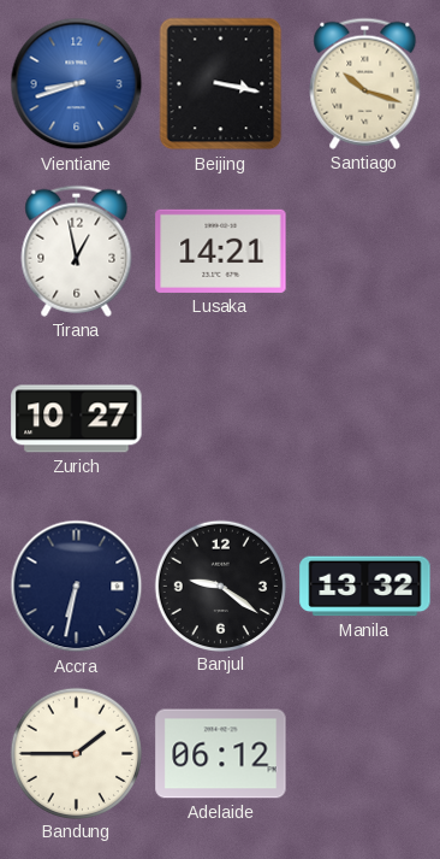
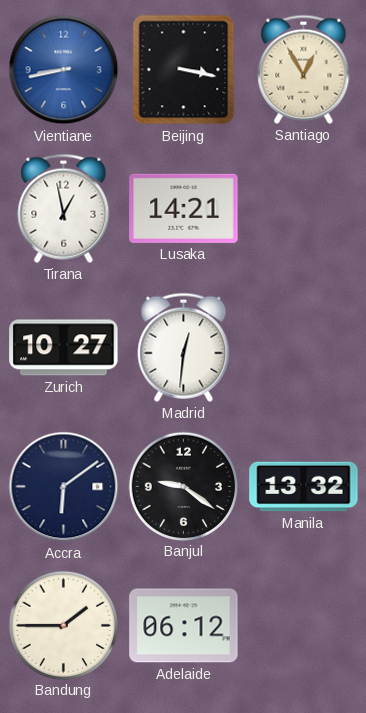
Vientiane: 8:42 -> 8:43 (64, 70)
Santiago: 10:18 -> 12:55 (304, 69)
Madrid: none -> 12:31 (184, 347)
Accra: 6:32 -> 6:09 (64, 487)
